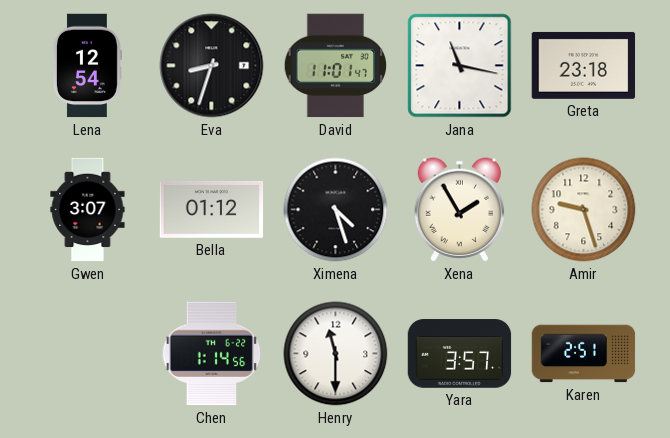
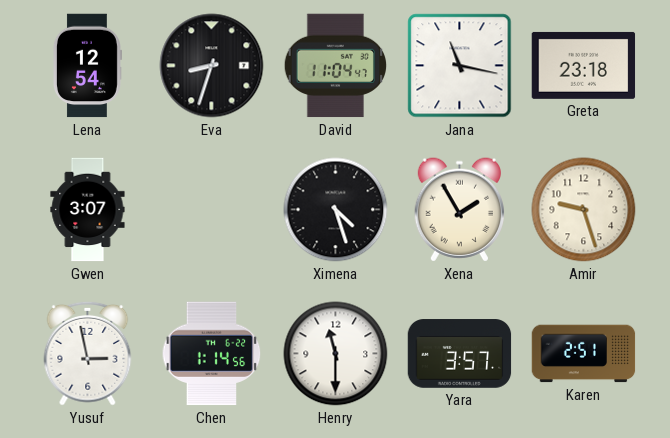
David: 11:01 -> 11:04 (336, 66)
Bella: 01:12 -> none (212, 209)
Yusuf: none -> 2:58 (88, 353)
